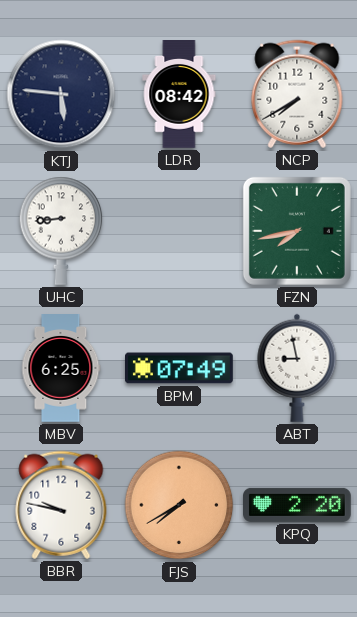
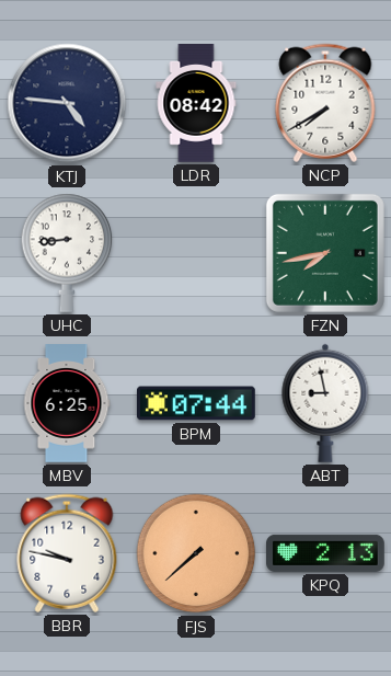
KTJ: 5:46 -> 4:46 (67, 103)
BPM: 07:49 -> 07:44 (197, 403)
FJS: 7:40 -> 7:38 (196, 553)
KPQ: 2:20 -> 2:13 (326, 553)
